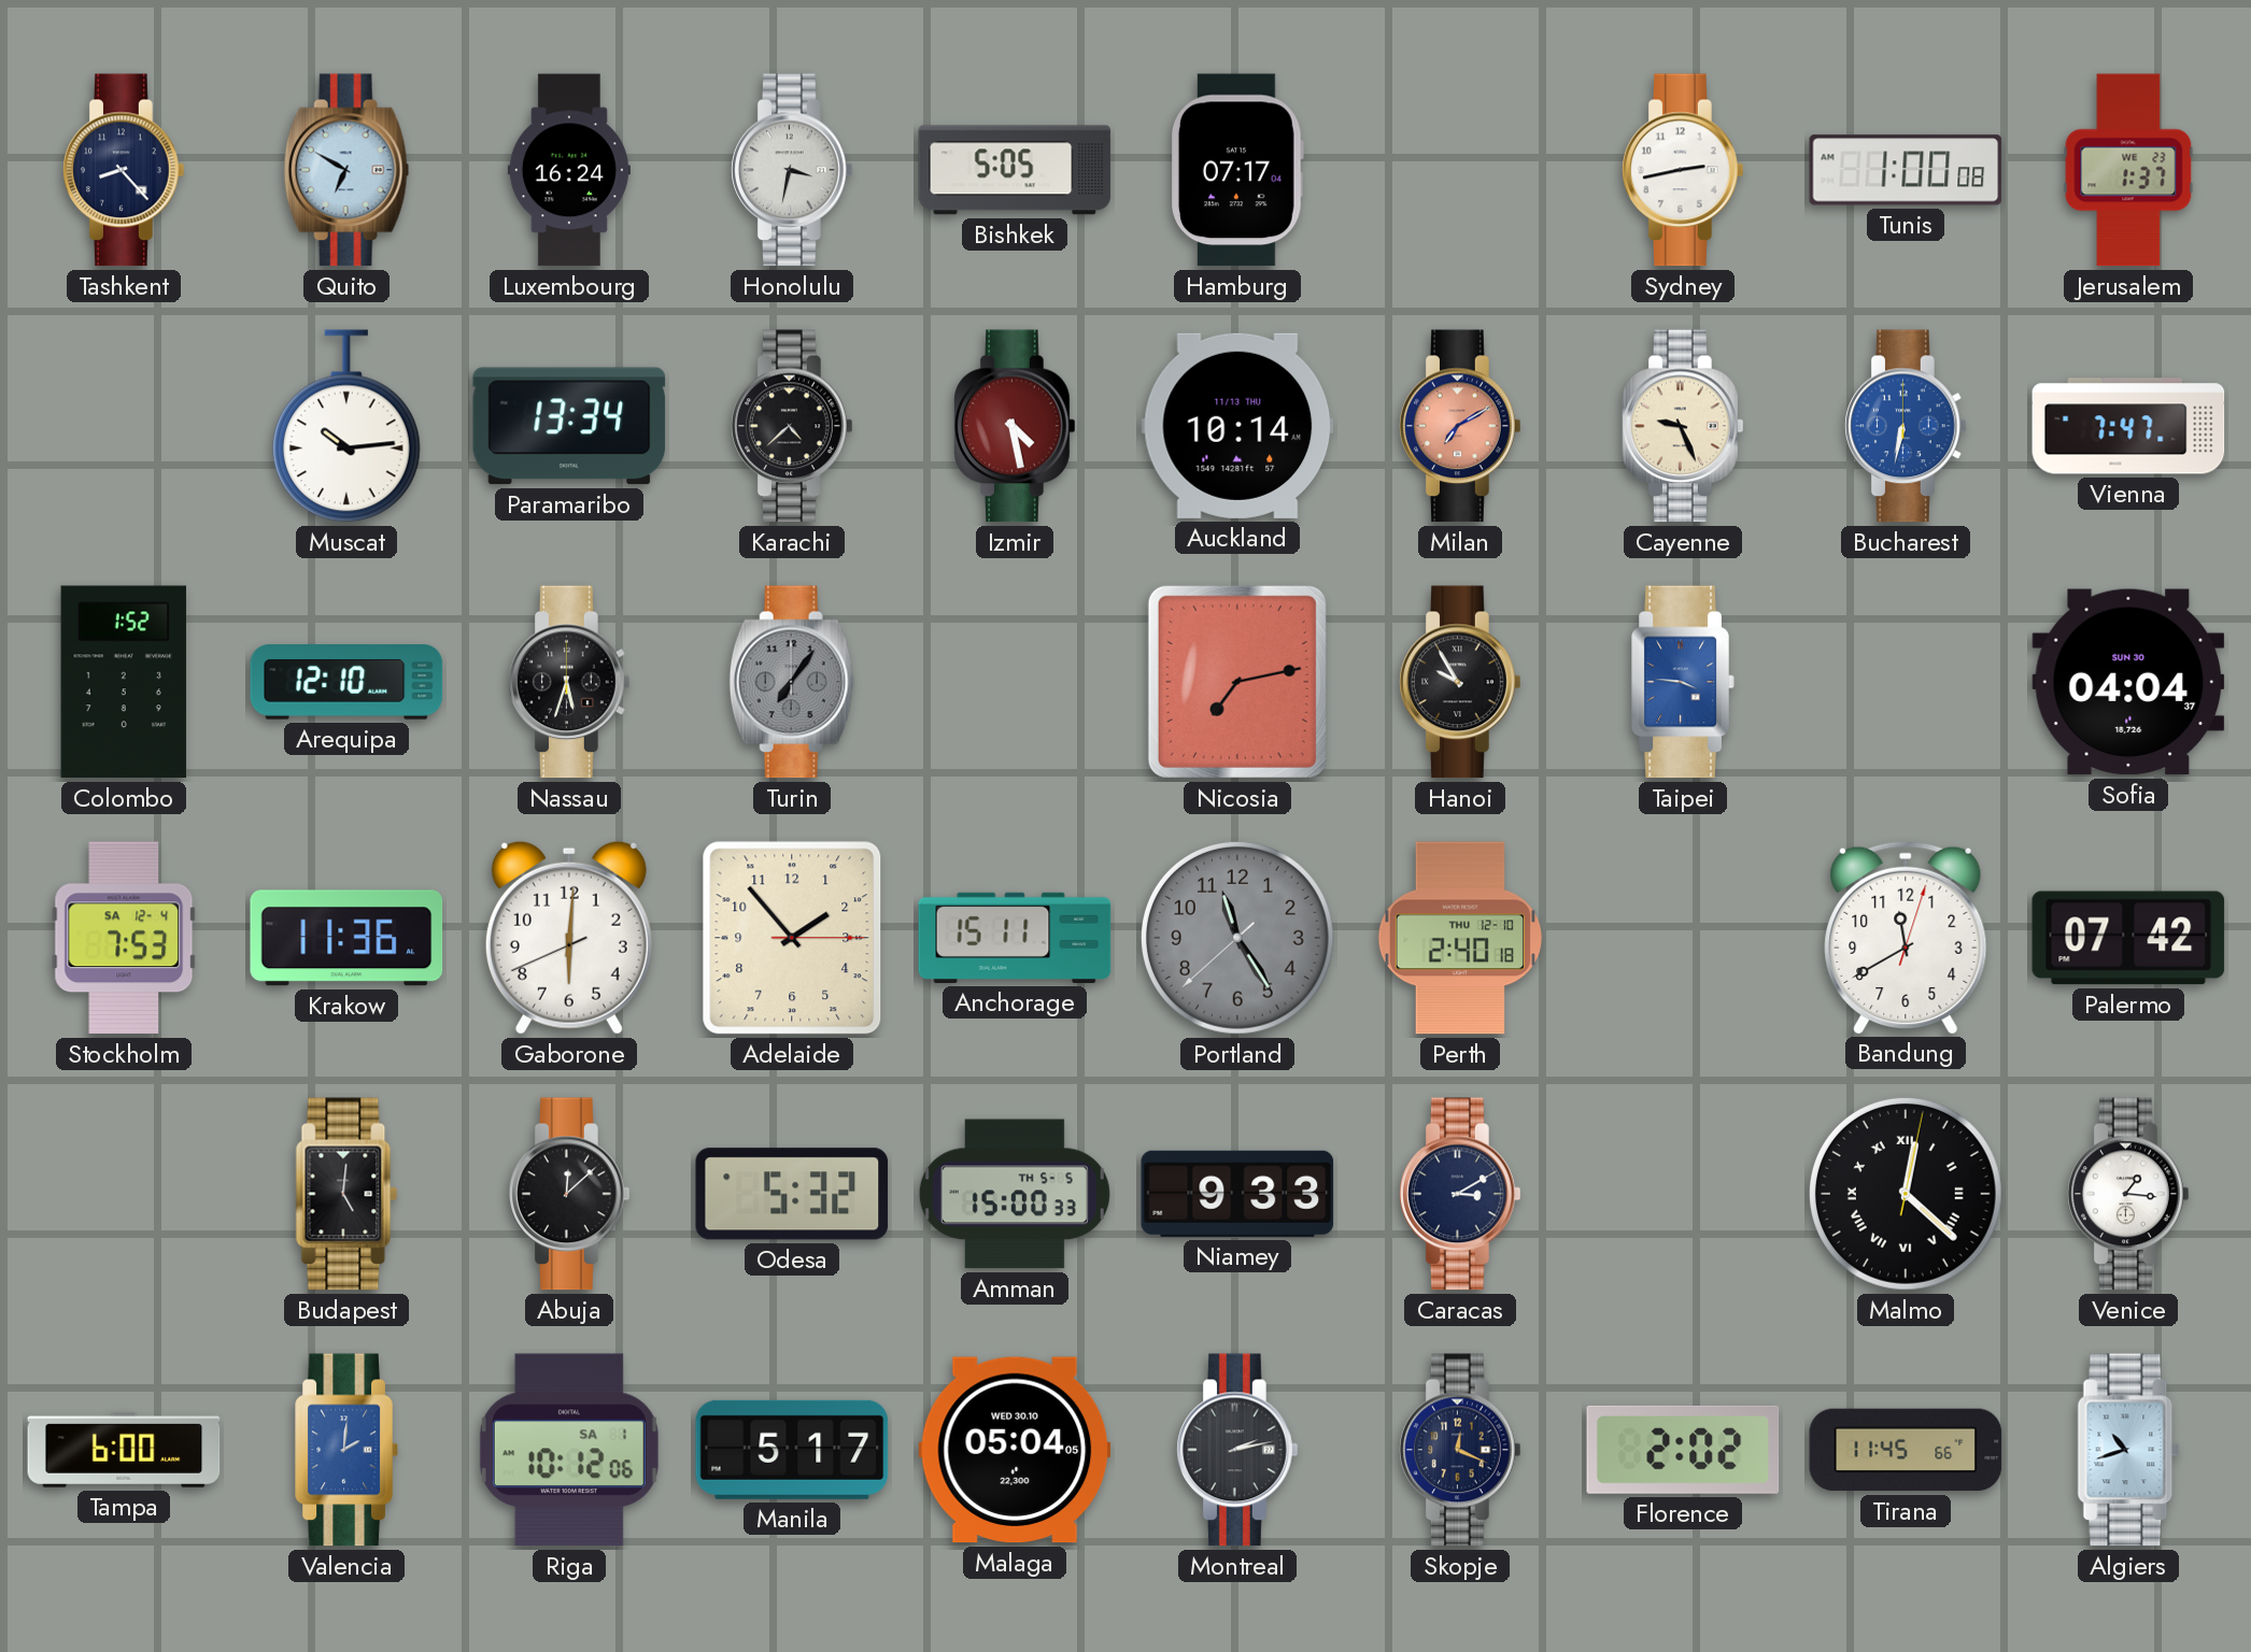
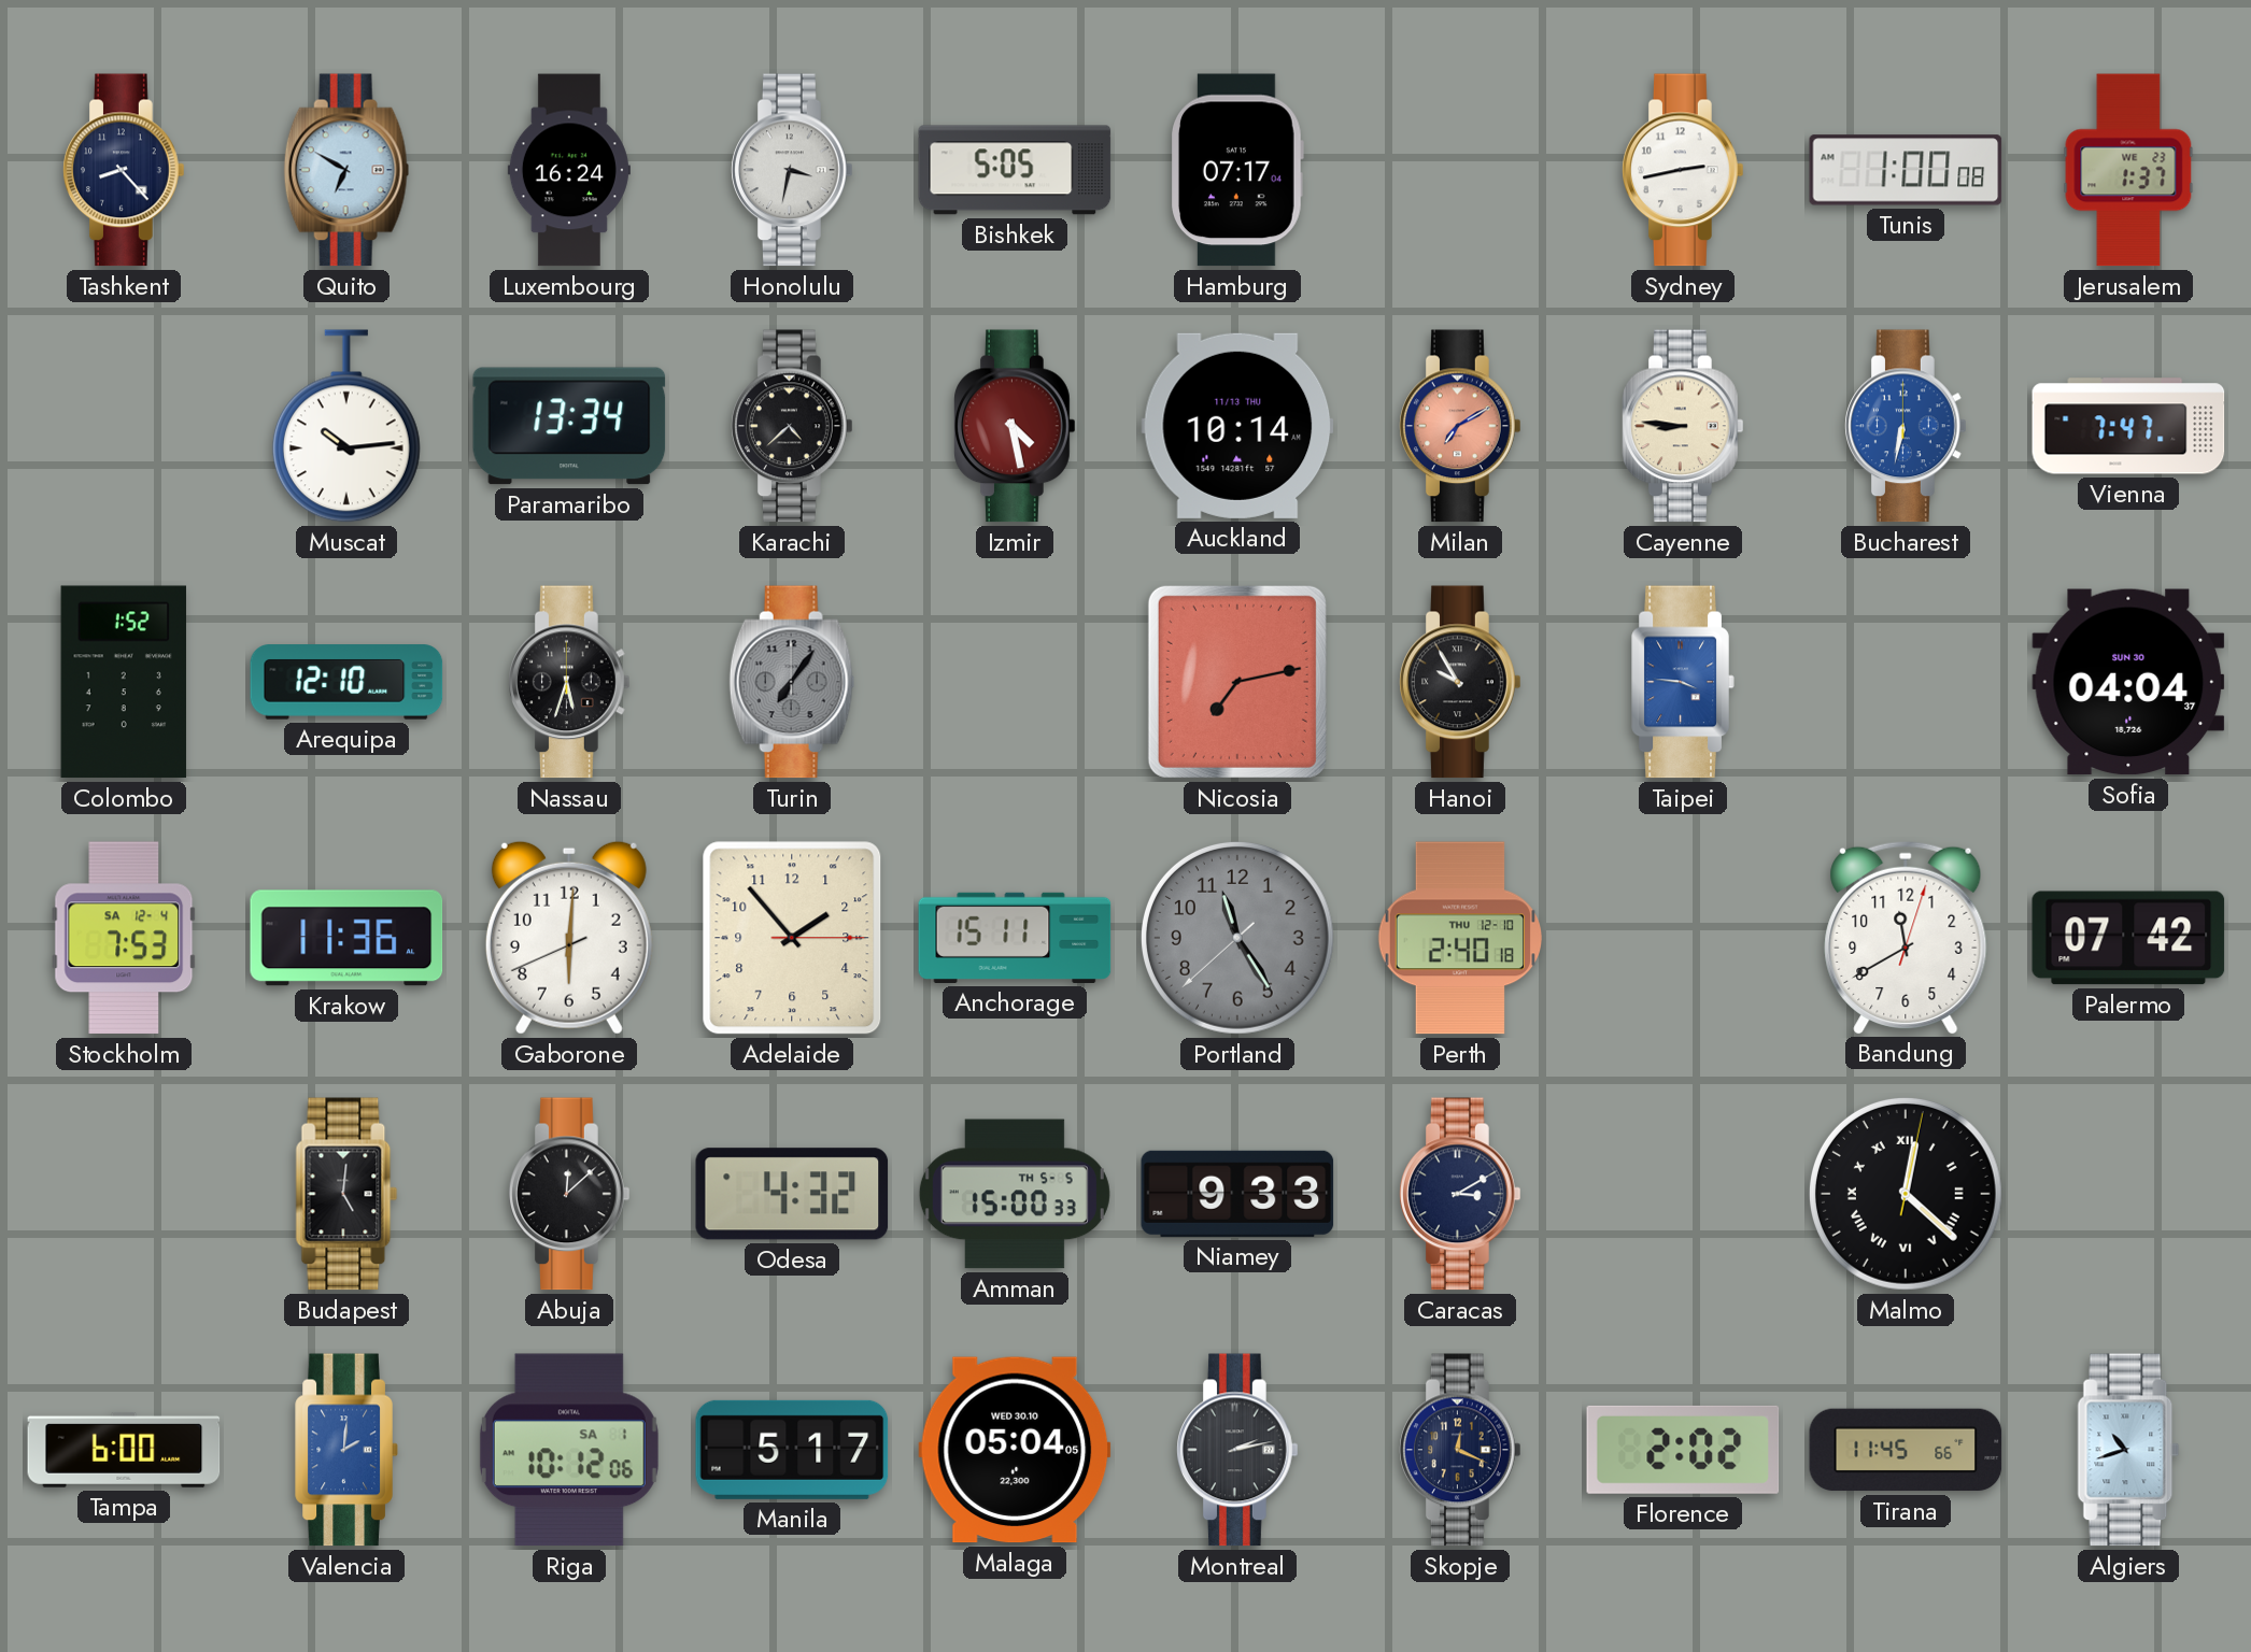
Cayenne: 9:26 -> 8:46 (1683, 426)
Odesa: 5:32 -> 4:32 (792, 1194)
Venice: 1:16 -> none (2128, 1194)
